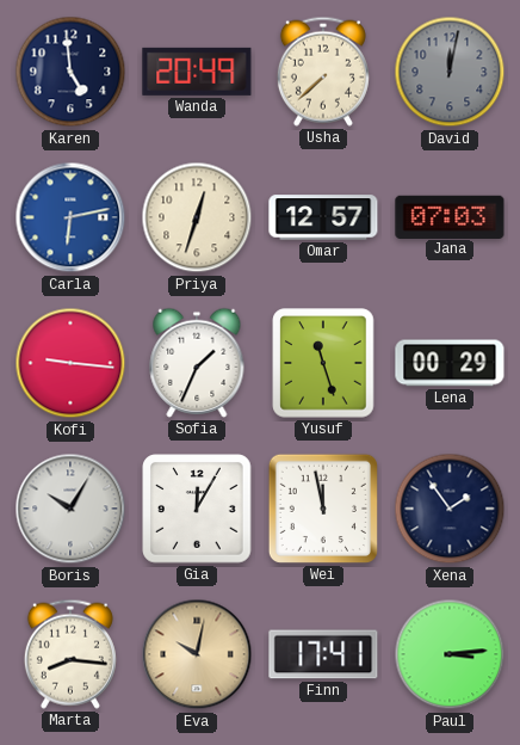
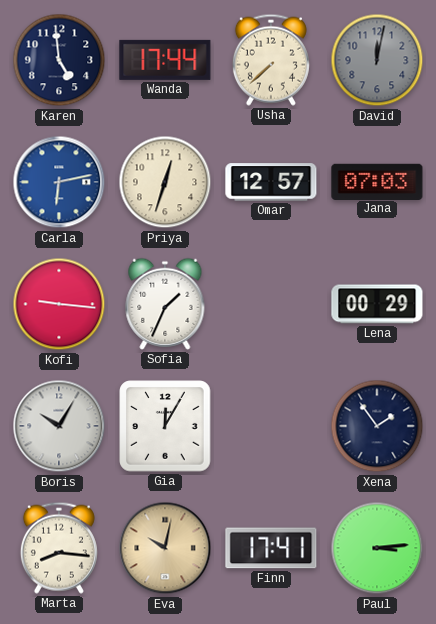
Wanda: 20:49 -> 17:44 (165, 60)
Yusuf: 11:27 -> none (323, 363)
Wei: 11:58 -> none (323, 509)
